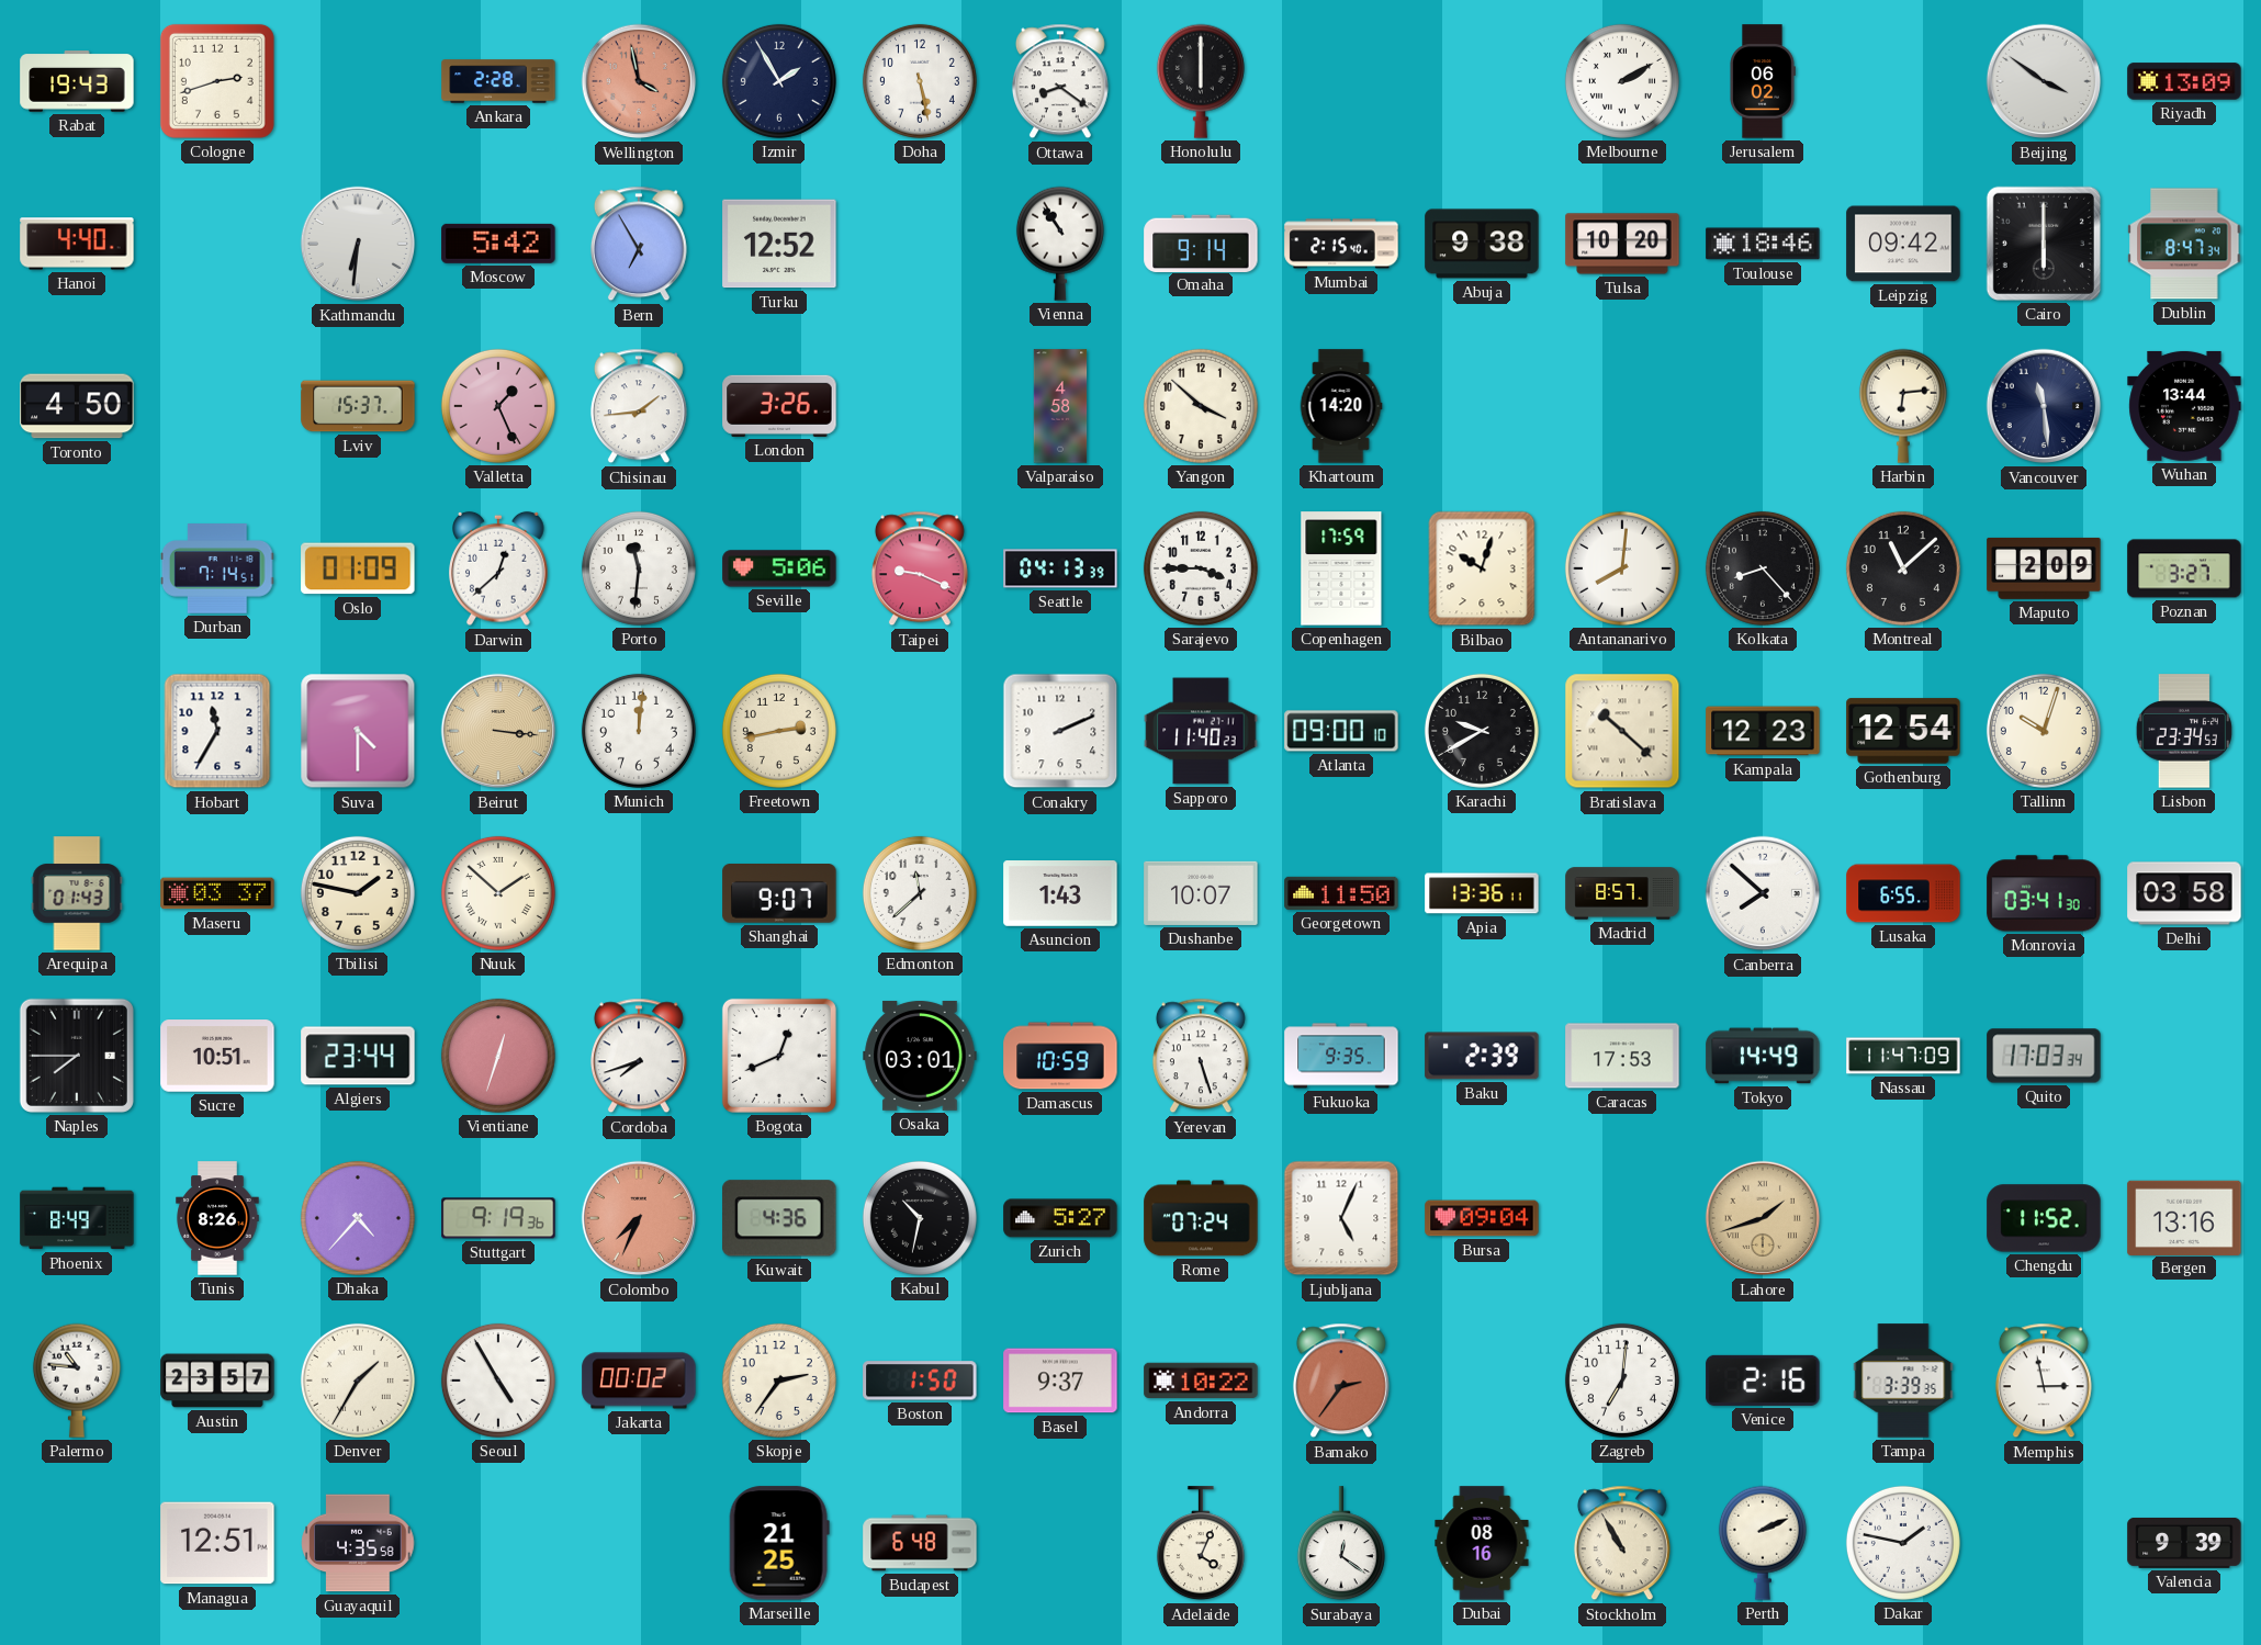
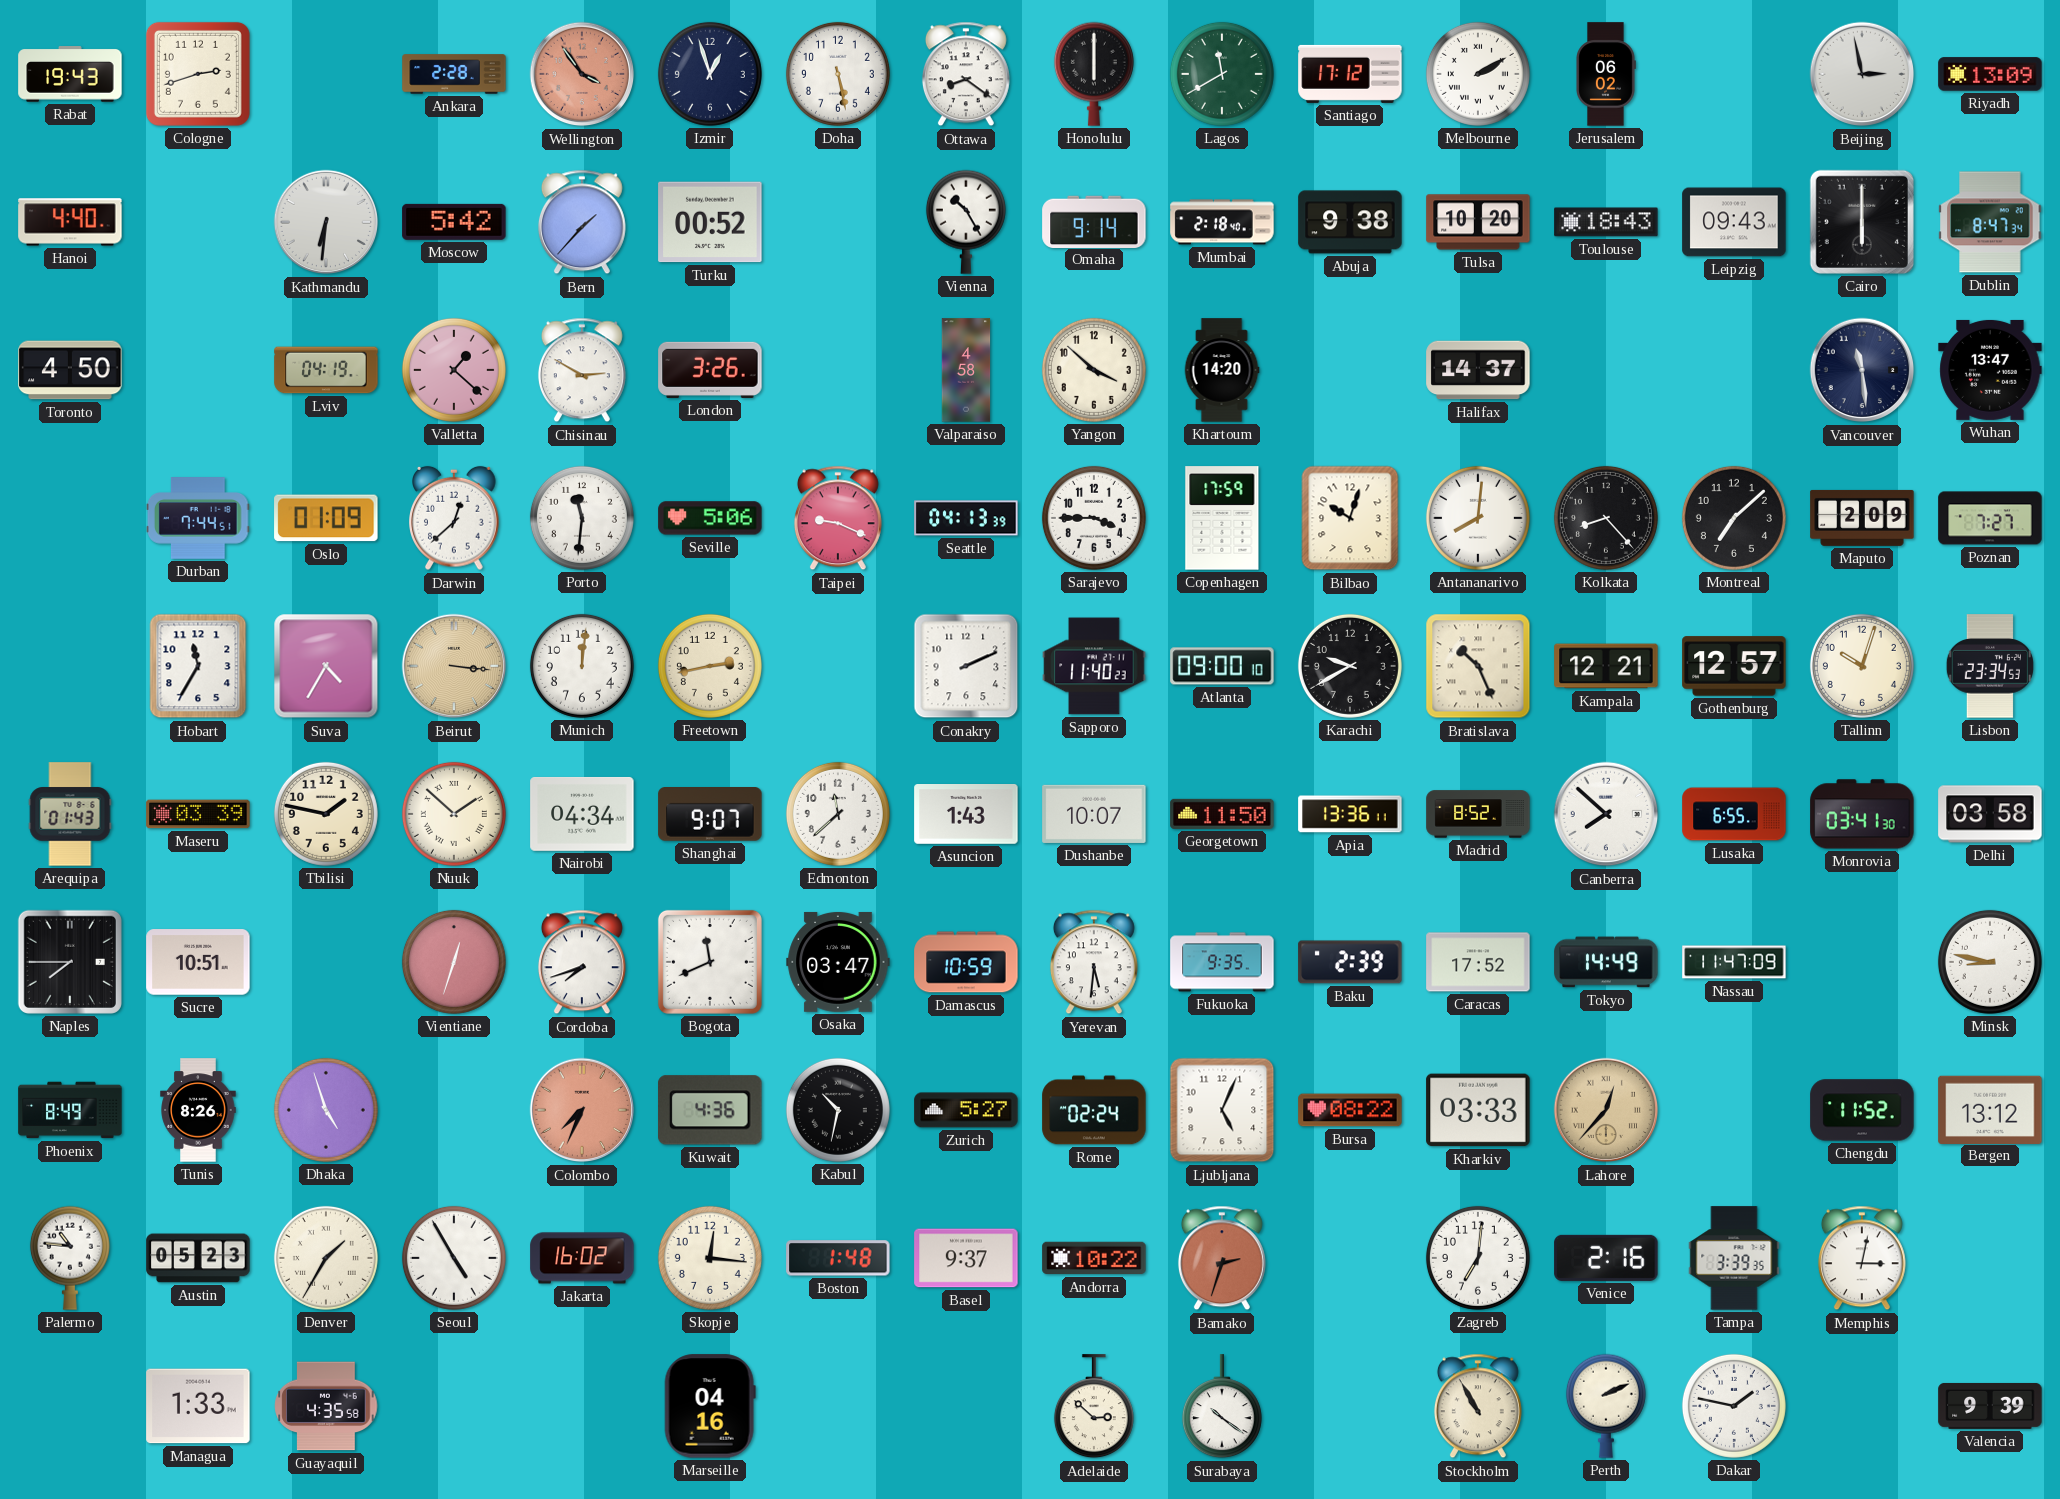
Wellington: 3:58 -> 3:54 (582, 74)
Izmir: 1:55 -> 12:57 (710, 74)
Lagos: none -> 11:40 (1222, 74)
Santiago: none -> 17:12 (1350, 74)
Beijing: 3:51 -> 2:58 (1862, 74)
Bern: 6:55 -> 1:37 (582, 222)
Turku: 12:52 -> 00:52 (710, 222)
Vienna: 10:54 -> 10:25 (966, 222)
Mumbai: 2:15 -> 2:18 (1222, 222)
Toulouse: 18:46 -> 18:43 (1606, 222)
Leipzig: 09:42 -> 09:43 (1734, 222)
Lviv: 15:37 -> 04:19 (326, 370)
Valletta: 1:26 -> 1:22 (454, 370)
Chisinau: 1:44 -> 2:50 (582, 370)
Halifax: none -> 14:37 (1478, 370)
Harbin: 6:14 -> none (1903, 406)
Wuhan: 13:44 -> 13:47 (1990, 370)
Durban: 7:14 -> 7:44 (198, 518)
Montreal: 11:08 -> 7:08 (1734, 518)
Poznan: 3:27 -> 7:27 (1990, 518)
Suva: 4:30 -> 4:35 (326, 666)
Bratislava: 10:22 -> 10:26 (1478, 666)
Kampala: 12:23 -> 12:21 (1606, 666)
Gothenburg: 12:54 -> 12:57 (1734, 666)
Maseru: 03:37 -> 03:39 (198, 814)
Nairobi: none -> 04:34 (582, 814)
Madrid: 8:57 -> 8:52 (1478, 814)
Algiers: 23:44 -> none (358, 1056)
Bogota: 12:41 -> 11:41 (710, 962)
Osaka: 03:01 -> 03:47 (838, 962)
Yerevan: 5:27 -> 5:31 (1094, 962)
Caracas: 17:53 -> 17:52 (1478, 962)
Quito: 17:03 -> none (2044, 1056)
Minsk: none -> 8:47 (1990, 962)
Dhaka: 4:37 -> 4:57 (326, 1110)
Stuttgart: 9:19 -> none (498, 1218)
Rome: 07:24 -> 02:24 (1094, 1110)
Bursa: 09:04 -> 08:22 (1350, 1110)
Kharkiv: none -> 03:33 (1478, 1110)
Lahore: 1:42 -> 12:37 (1606, 1110)
Bergen: 13:16 -> 13:12 (1990, 1109)
Austin: 23:57 -> 05:23 (198, 1258)
Jakarta: 00:02 -> 16:02 (582, 1258)
Skopje: 2:36 -> 12:16 (710, 1258)
Boston: 1:50 -> 1:48 (838, 1258)
Bamako: 2:36 -> 2:33 (1222, 1258)
Memphis: 2:58 -> 3:02 (1862, 1258)
Managua: 12:51 -> 1:33 (198, 1406)
Marseille: 21:25 -> 04:16 (710, 1406)
Budapest: 6:48 -> none (920, 1543)
Adelaide: 4:04 -> 2:52 (1094, 1407)
Surabaya: 12:21 -> 10:21 (1222, 1407)
Dubai: 08:16 -> none (1482, 1543)
